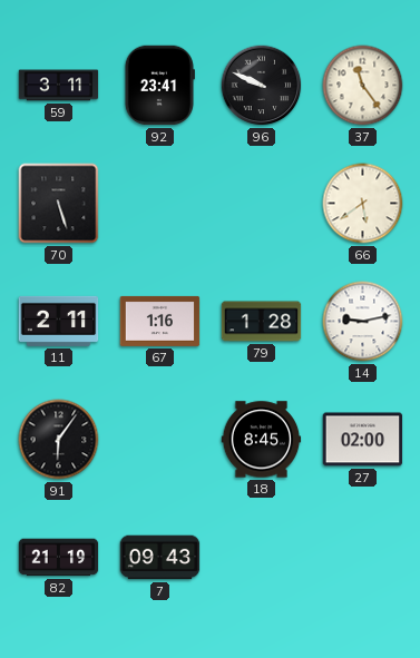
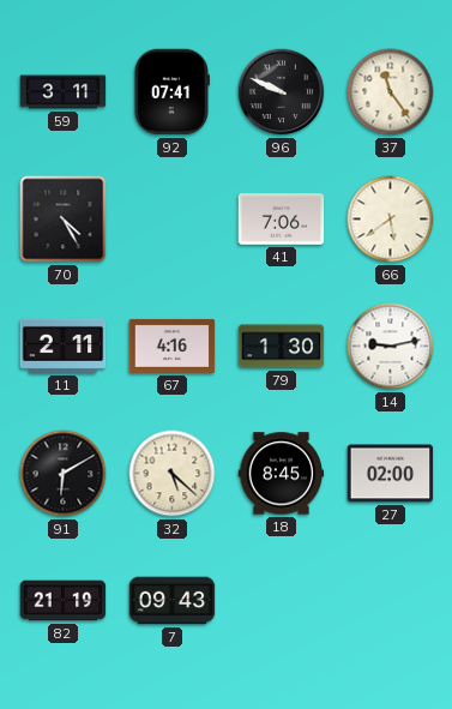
92: 23:41 -> 07:41 (171, 92)
70: 5:27 -> 4:25 (64, 220)
41: none -> 7:06 (282, 220)
67: 1:16 -> 4:16 (173, 346)
79: 1:28 -> 1:30 (282, 347)
91: 6:06 -> 6:10 (64, 474)
32: none -> 5:22 (173, 474)
